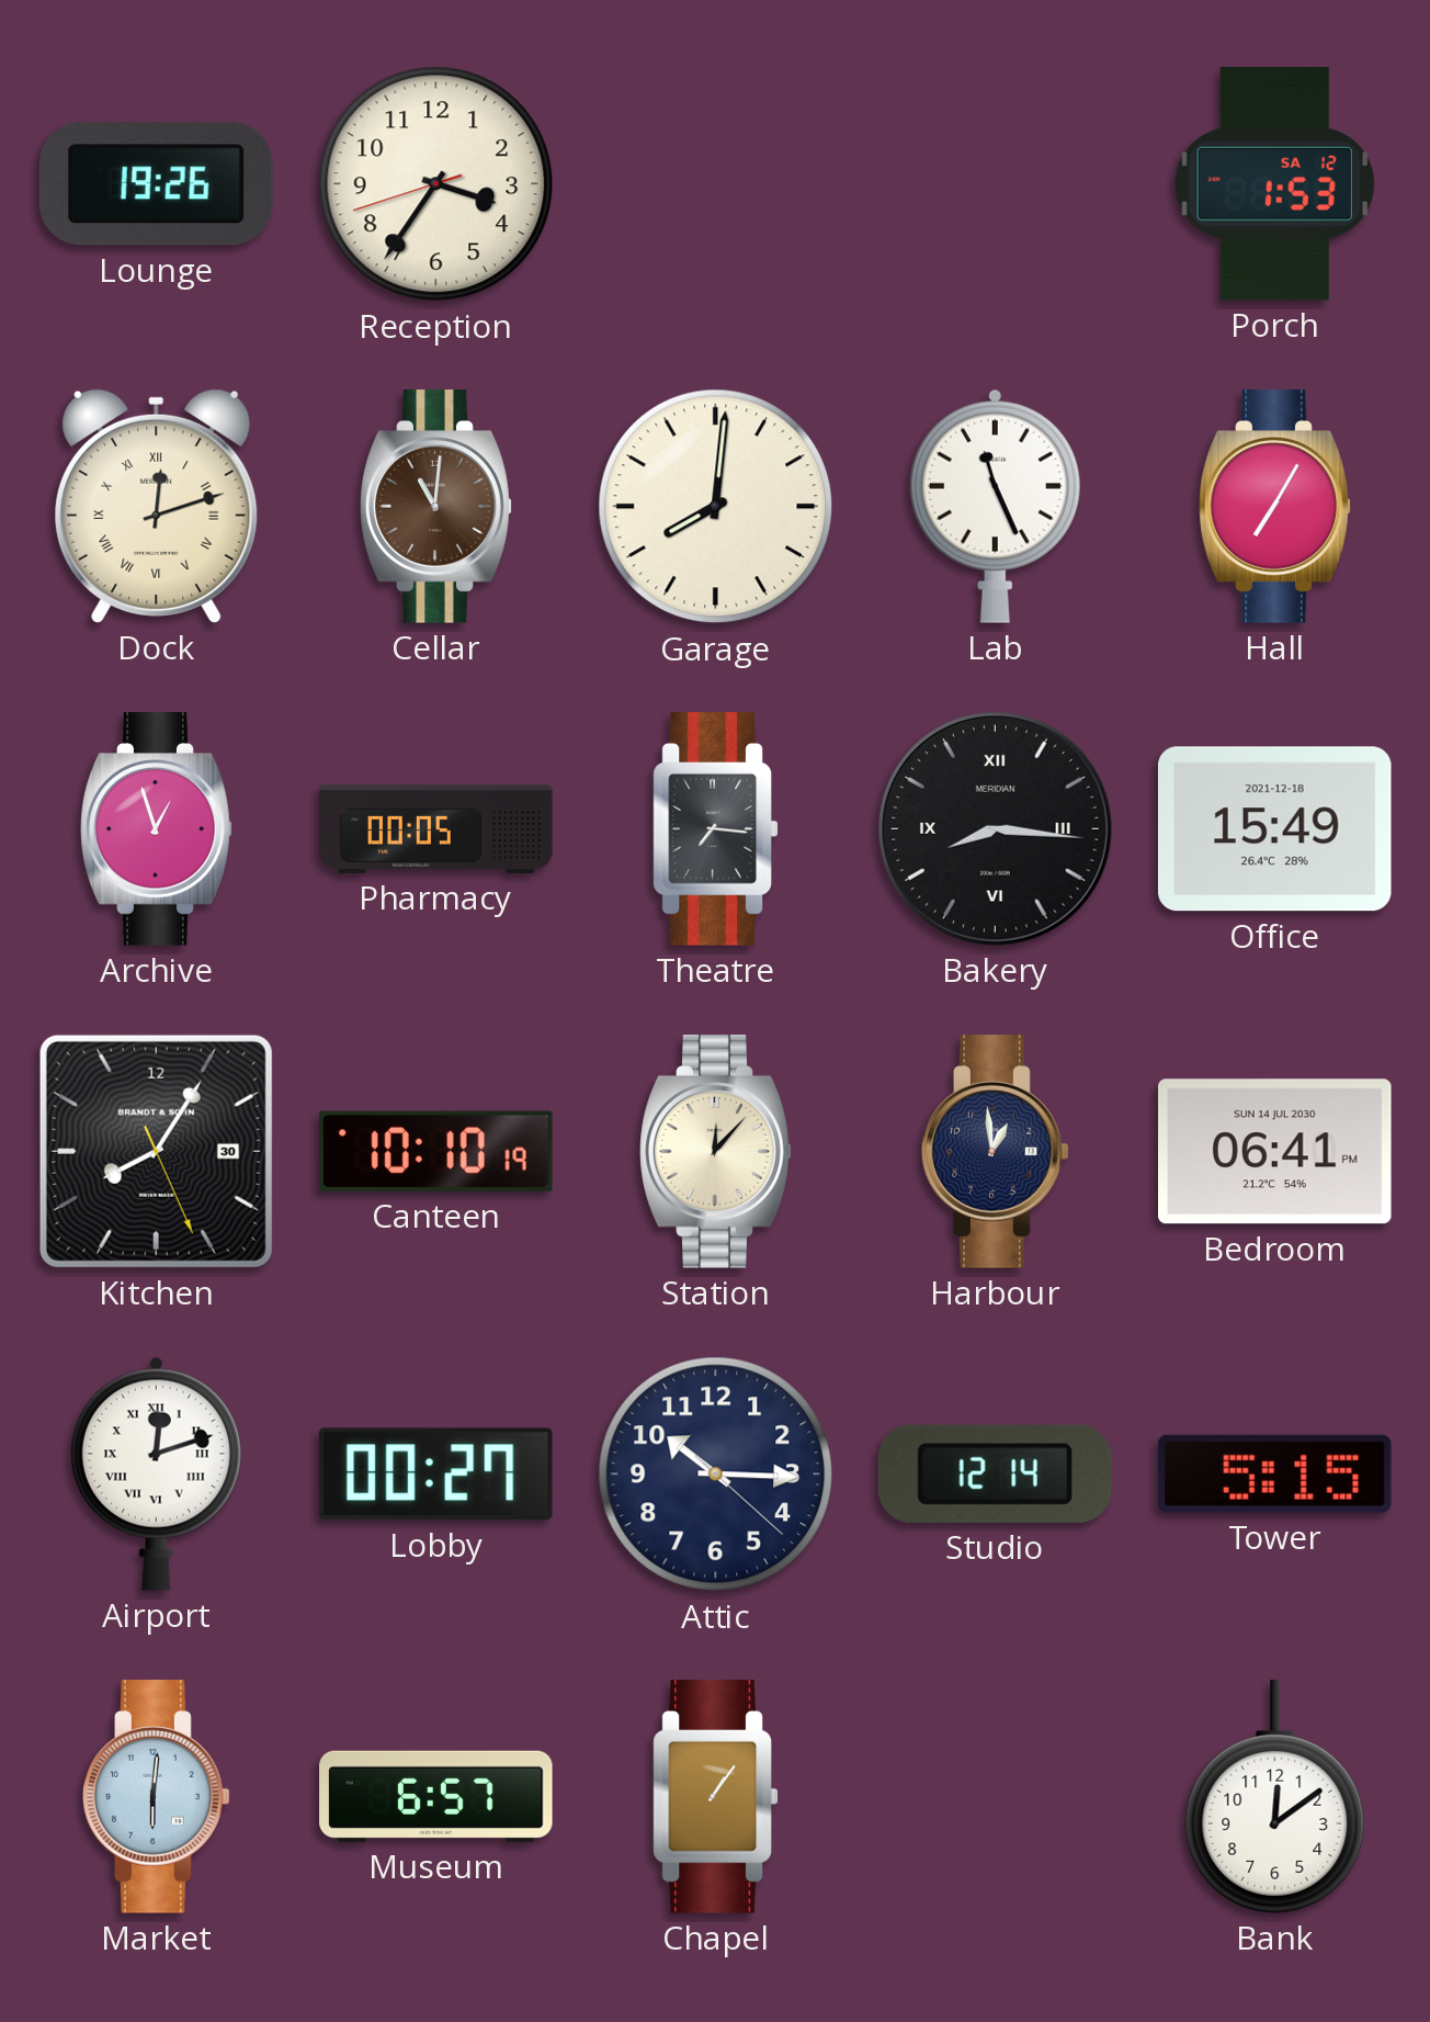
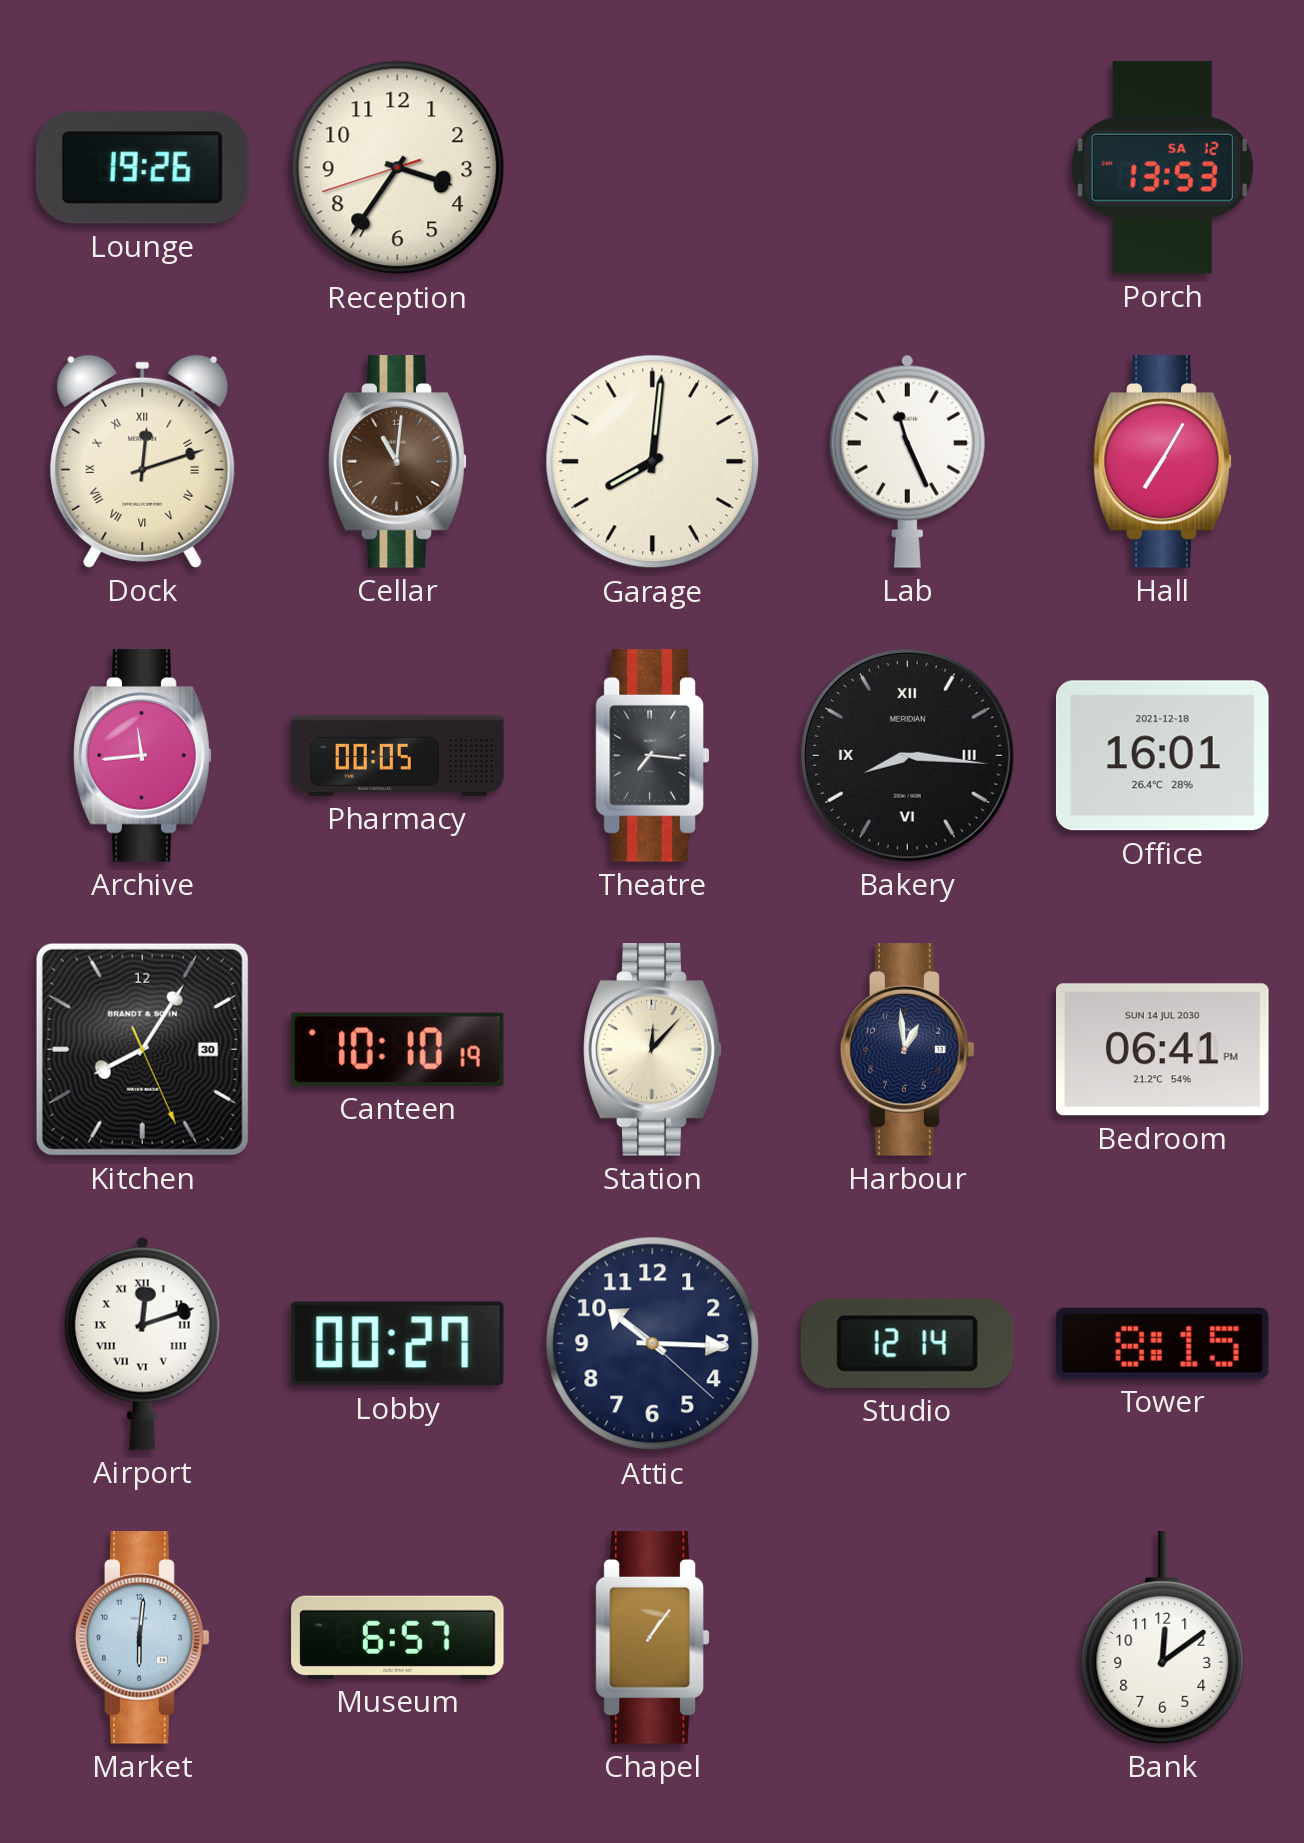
Porch: 1:53 -> 13:53 (1162, 167)
Archive: 12:57 -> 11:44 (143, 756)
Office: 15:49 -> 16:01 (1162, 756)
Tower: 5:15 -> 8:15 (1162, 1343)
